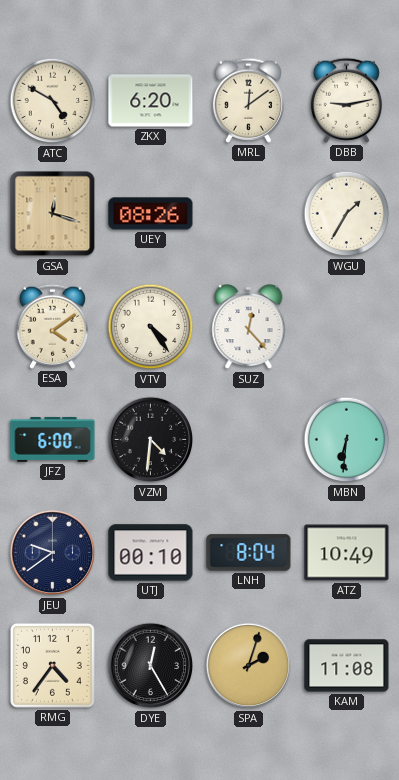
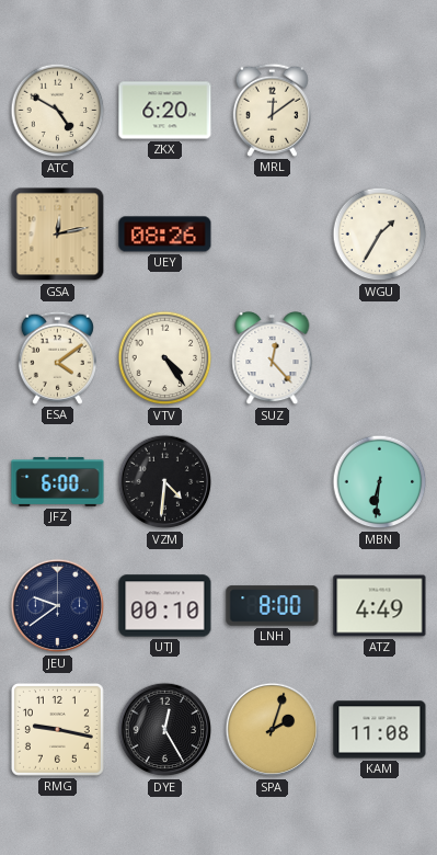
DBB: 9:13 -> none (346, 100)
GSA: 12:18 -> 12:13 (58, 235)
LNH: 8:04 -> 8:00 (273, 606)
ATZ: 10:49 -> 4:49 (380, 606)
RMG: 4:36 -> 9:17 (57, 729)
